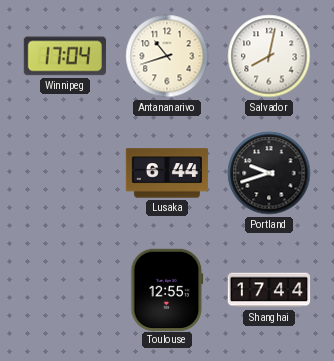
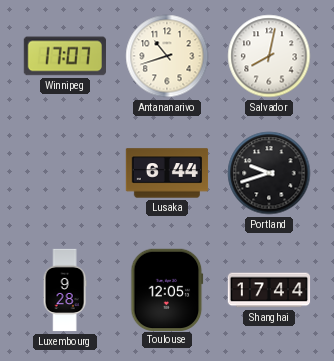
Winnipeg: 17:04 -> 17:07 (64, 56)
Luxembourg: none -> 9:28 (65, 290)
Toulouse: 12:55 -> 12:05 (167, 289)
